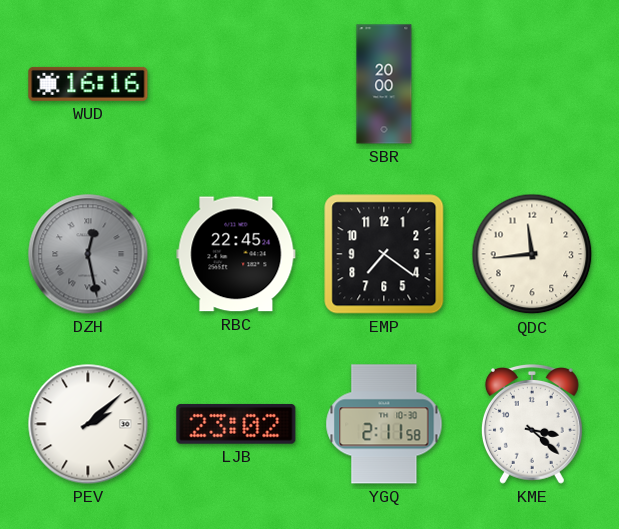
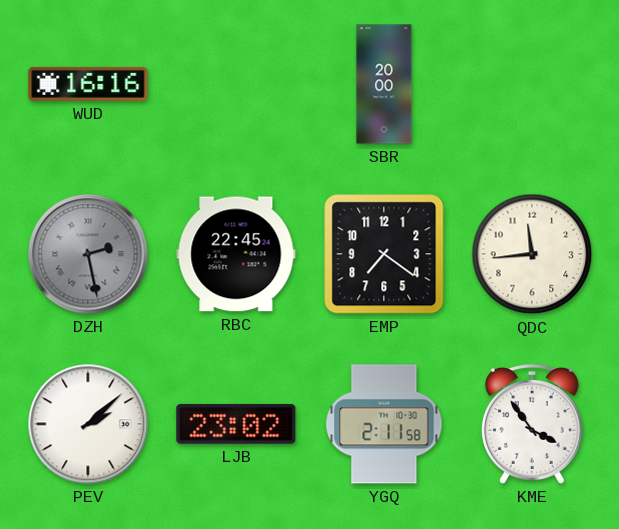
DZH: 12:28 -> 2:28 (88, 254)
KME: 3:22 -> 3:54 (532, 425)
